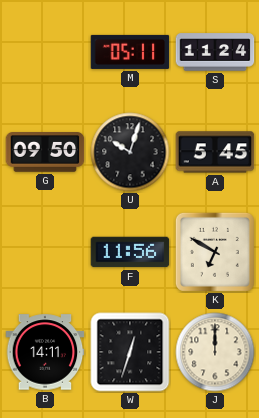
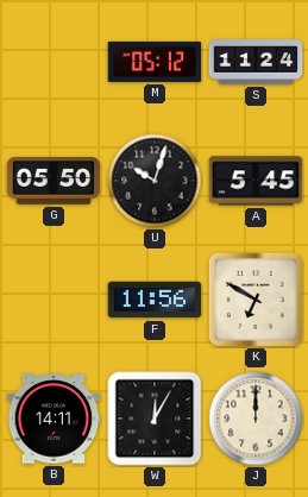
M: 05:11 -> 05:12 (155, 62)
G: 09:50 -> 05:50 (54, 181)
W: 12:33 -> 12:05 (155, 419)
